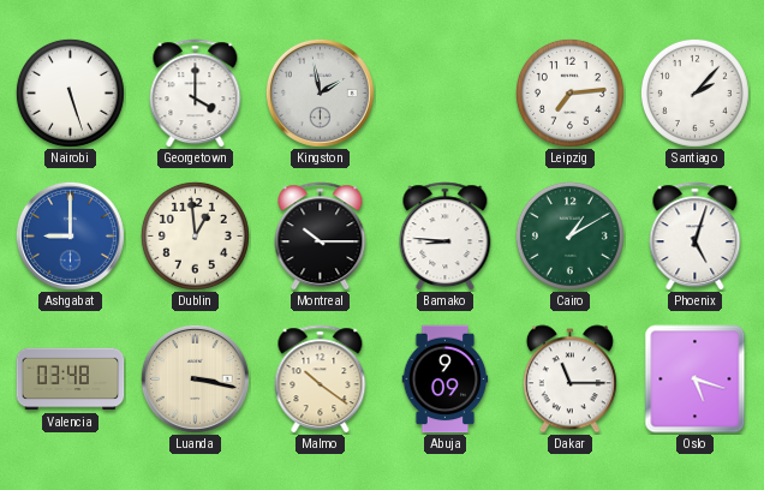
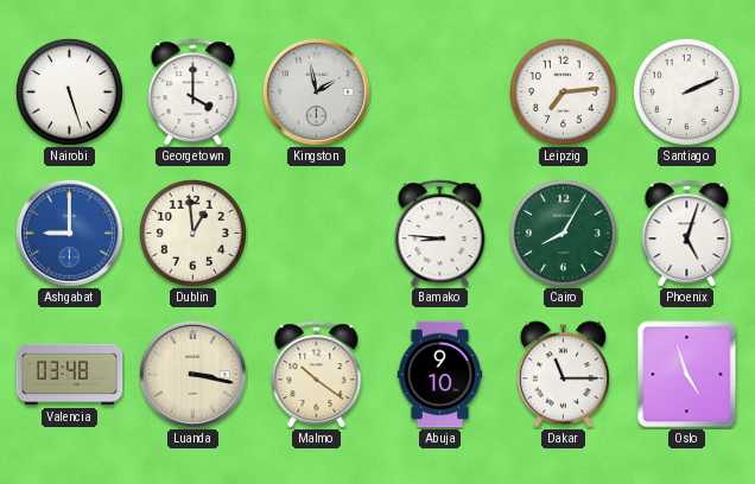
Santiago: 2:07 -> 2:11 (686, 91)
Montreal: 10:15 -> none (321, 237)
Cairo: 1:10 -> 8:05 (563, 233)
Abuja: 9:09 -> 9:10 (440, 375)
Oslo: 5:18 -> 4:57 (687, 375)
